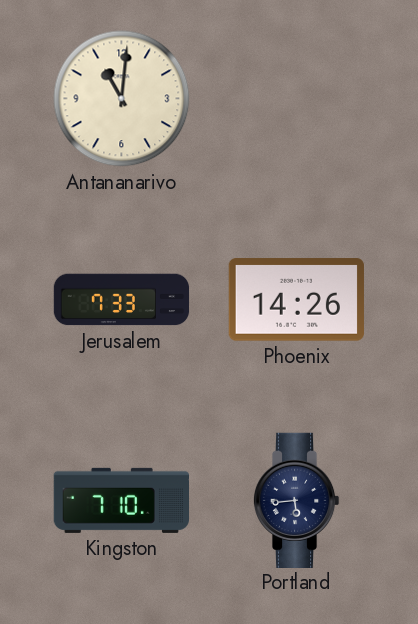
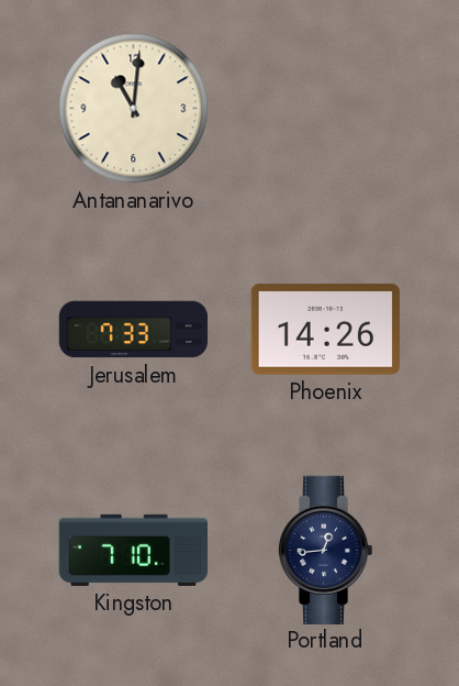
Portland: 5:44 -> 12:44 (325, 550)
